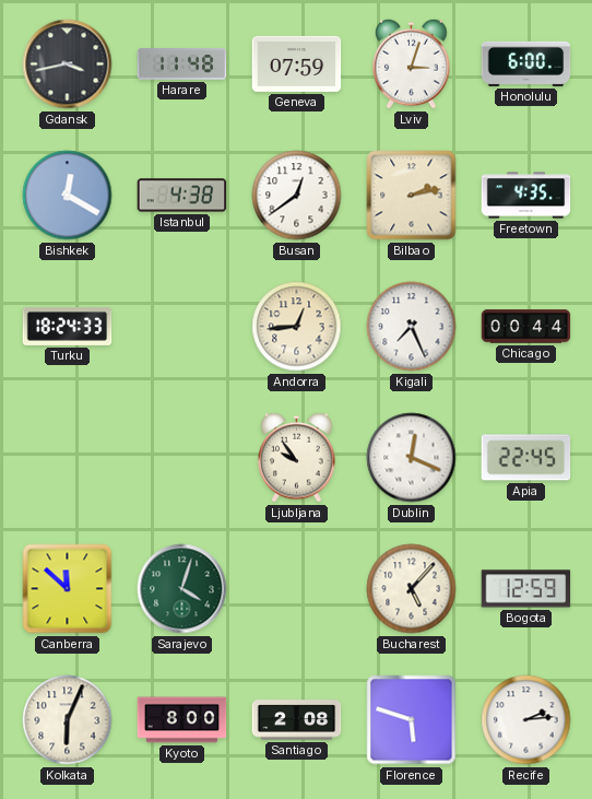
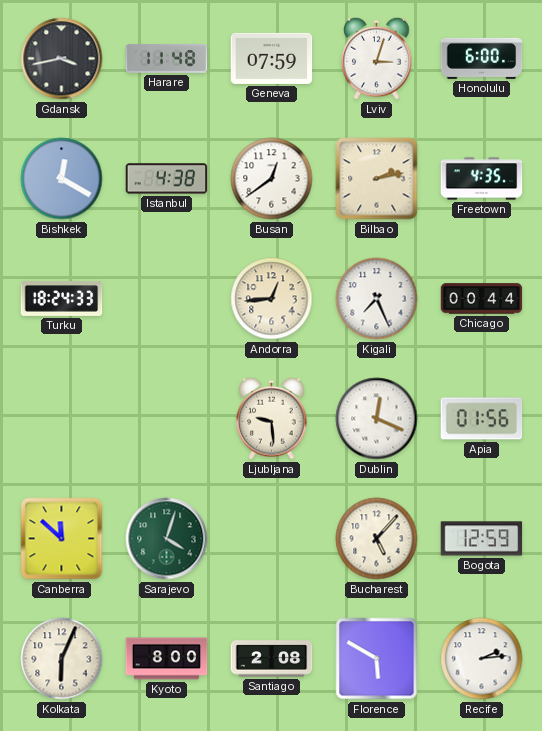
Ljubljana: 9:54 -> 9:29 (272, 418)
Apia: 22:45 -> 01:56 (482, 419)
Florence: 5:48 -> 5:50 (377, 659)
